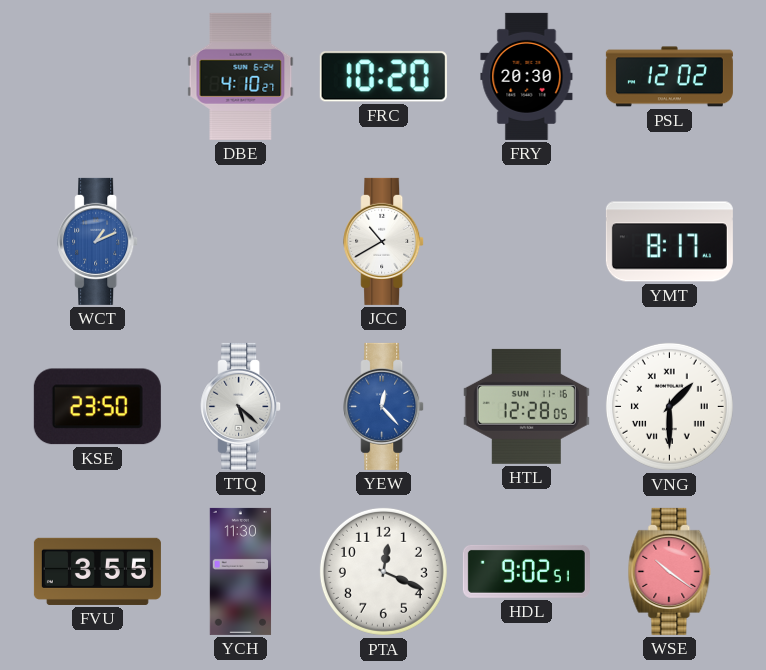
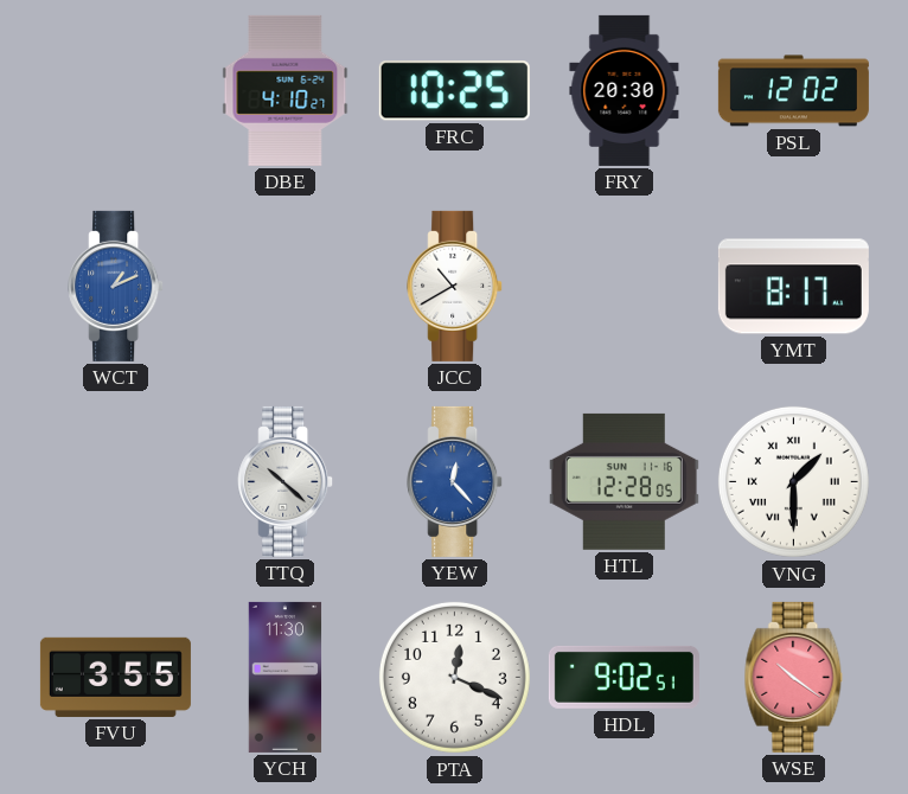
FRC: 10:20 -> 10:25 (454, 91)
KSE: 23:50 -> none (97, 407)
TTQ: 5:22 -> 10:22 (286, 481)
